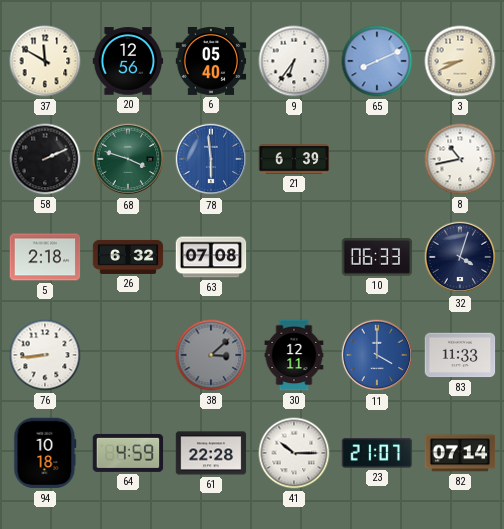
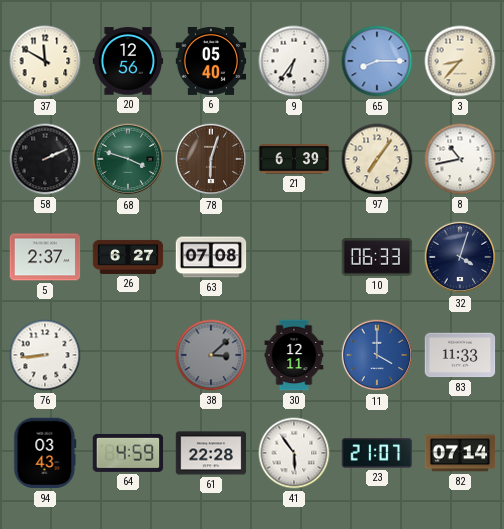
65: 8:11 -> 8:15 (377, 61)
3: 8:41 -> 8:37 (460, 61)
78: 5:59 -> 6:03 (211, 159)
78 dial: blue -> brown (211, 159)
97: none -> 7:06 (377, 159)
5: 2:18 -> 2:37 (45, 257)
26: 6:32 -> 6:27 (128, 257)
94: 10:18 -> 03:43 (45, 453)
41: 10:15 -> 5:54 (294, 453)
